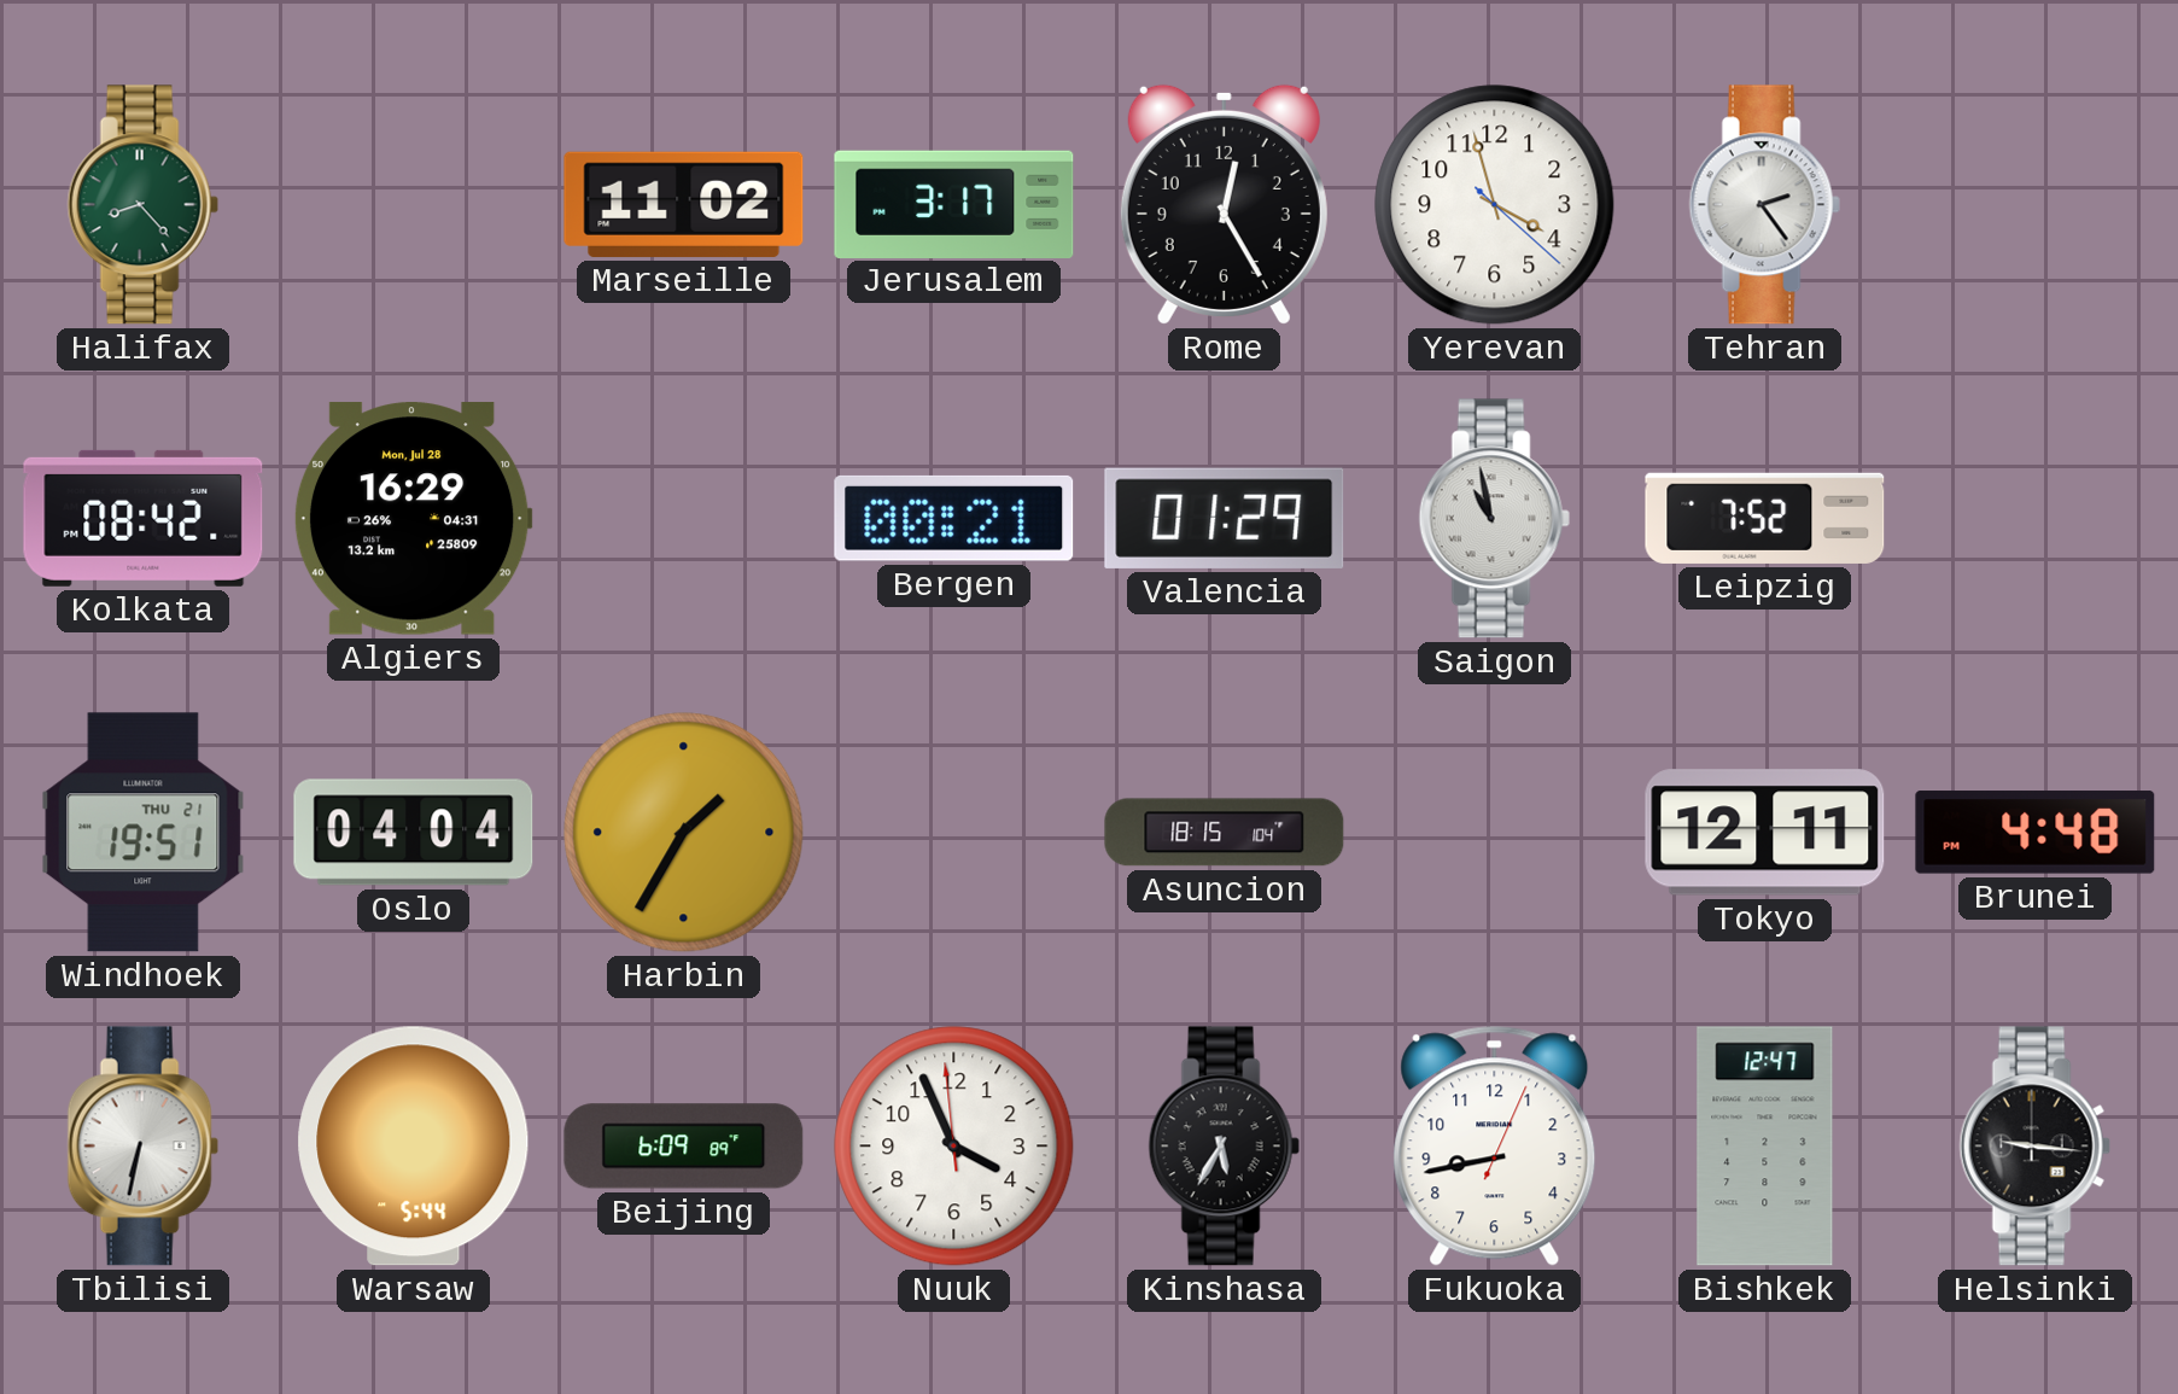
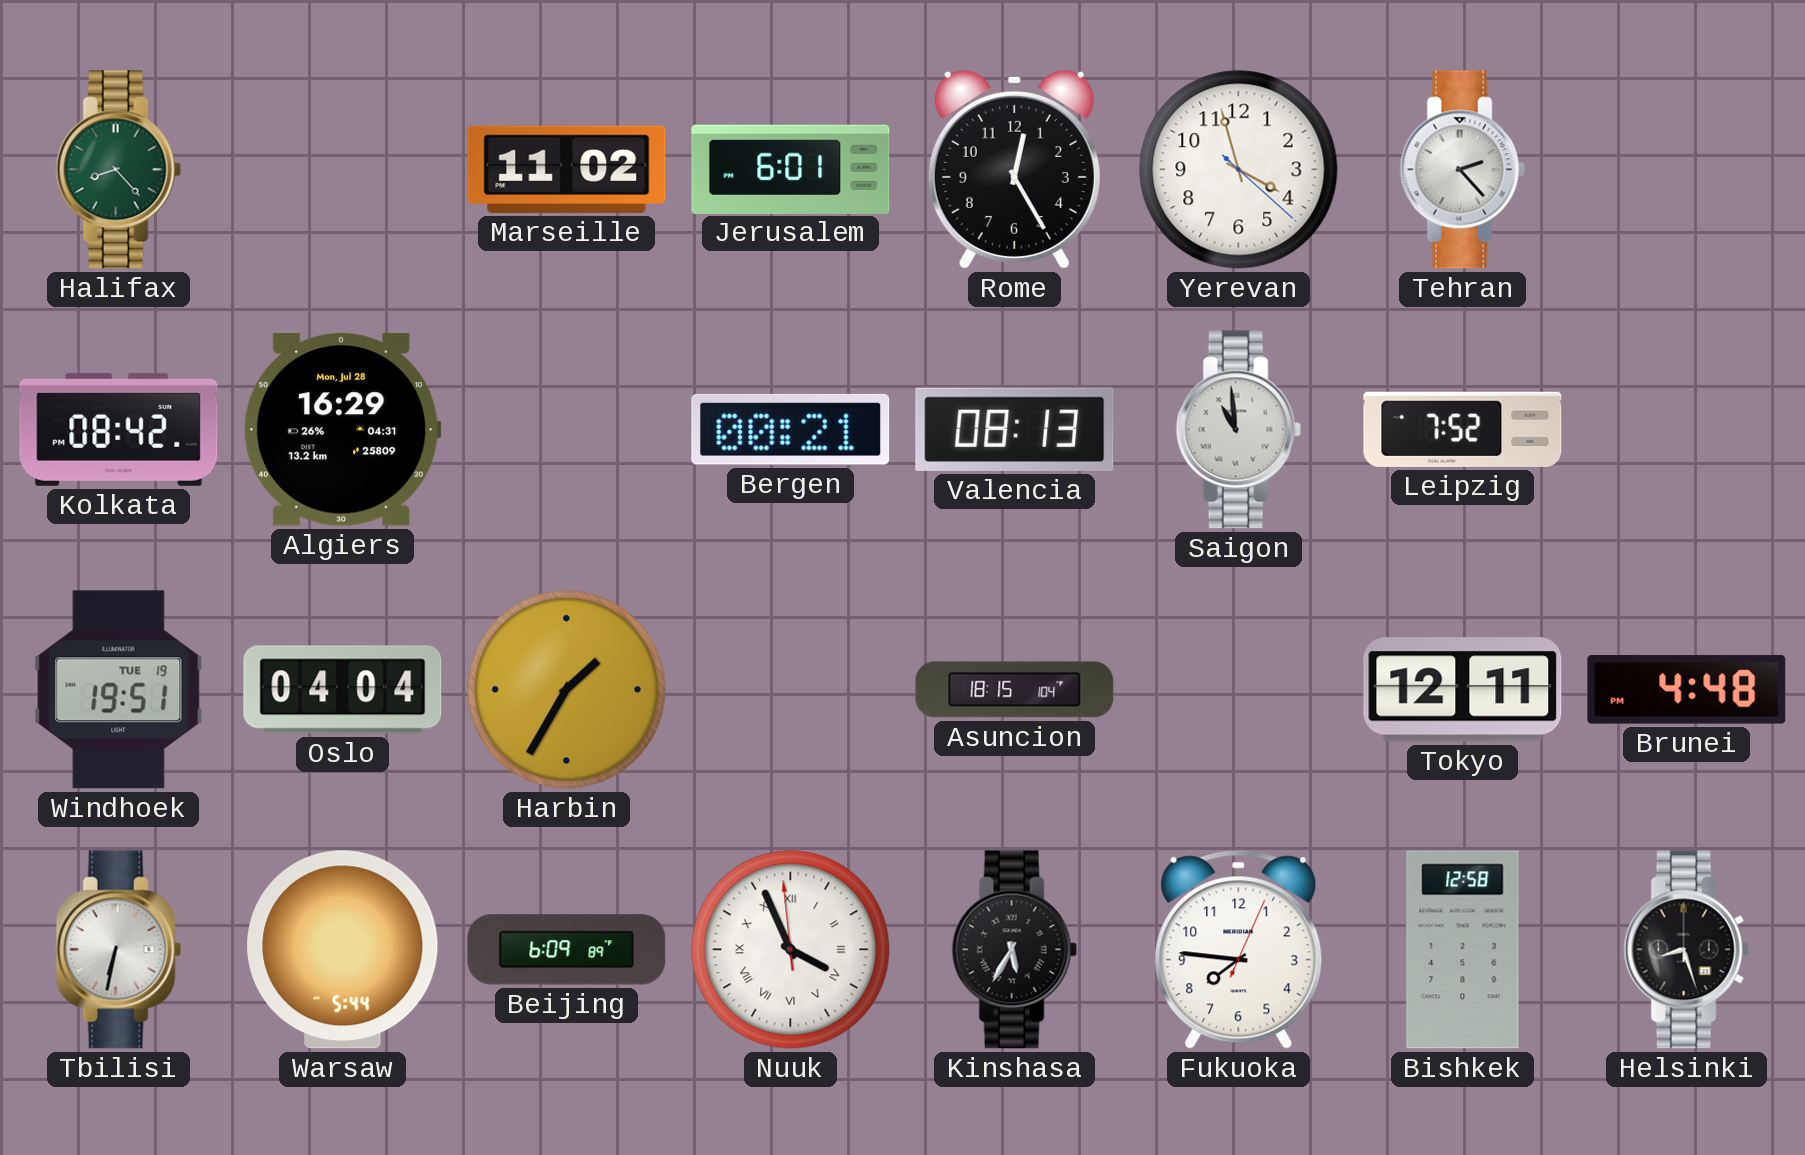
Jerusalem: 3:17 -> 6:01 (791, 169)
Tehran: 2:24 -> 2:23 (1462, 170)
Valencia: 01:29 -> 08:13 (1015, 429)
Saigon: 10:58 -> 10:59 (1238, 430)
Windhoek date: THU 21 -> TUE 19 (119, 690)
Nuuk numerals: Arabic -> Roman (791, 950)
Fukuoka: 8:43 -> 7:46 (1239, 949)
Bishkek: 12:47 -> 12:58 (1463, 950)
Helsinki: 9:16 -> 8:27 (1686, 950)
